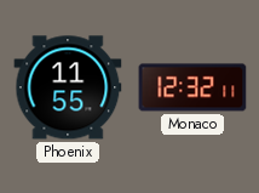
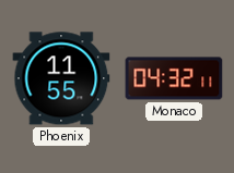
Monaco: 12:32 -> 04:32 (174, 78)
